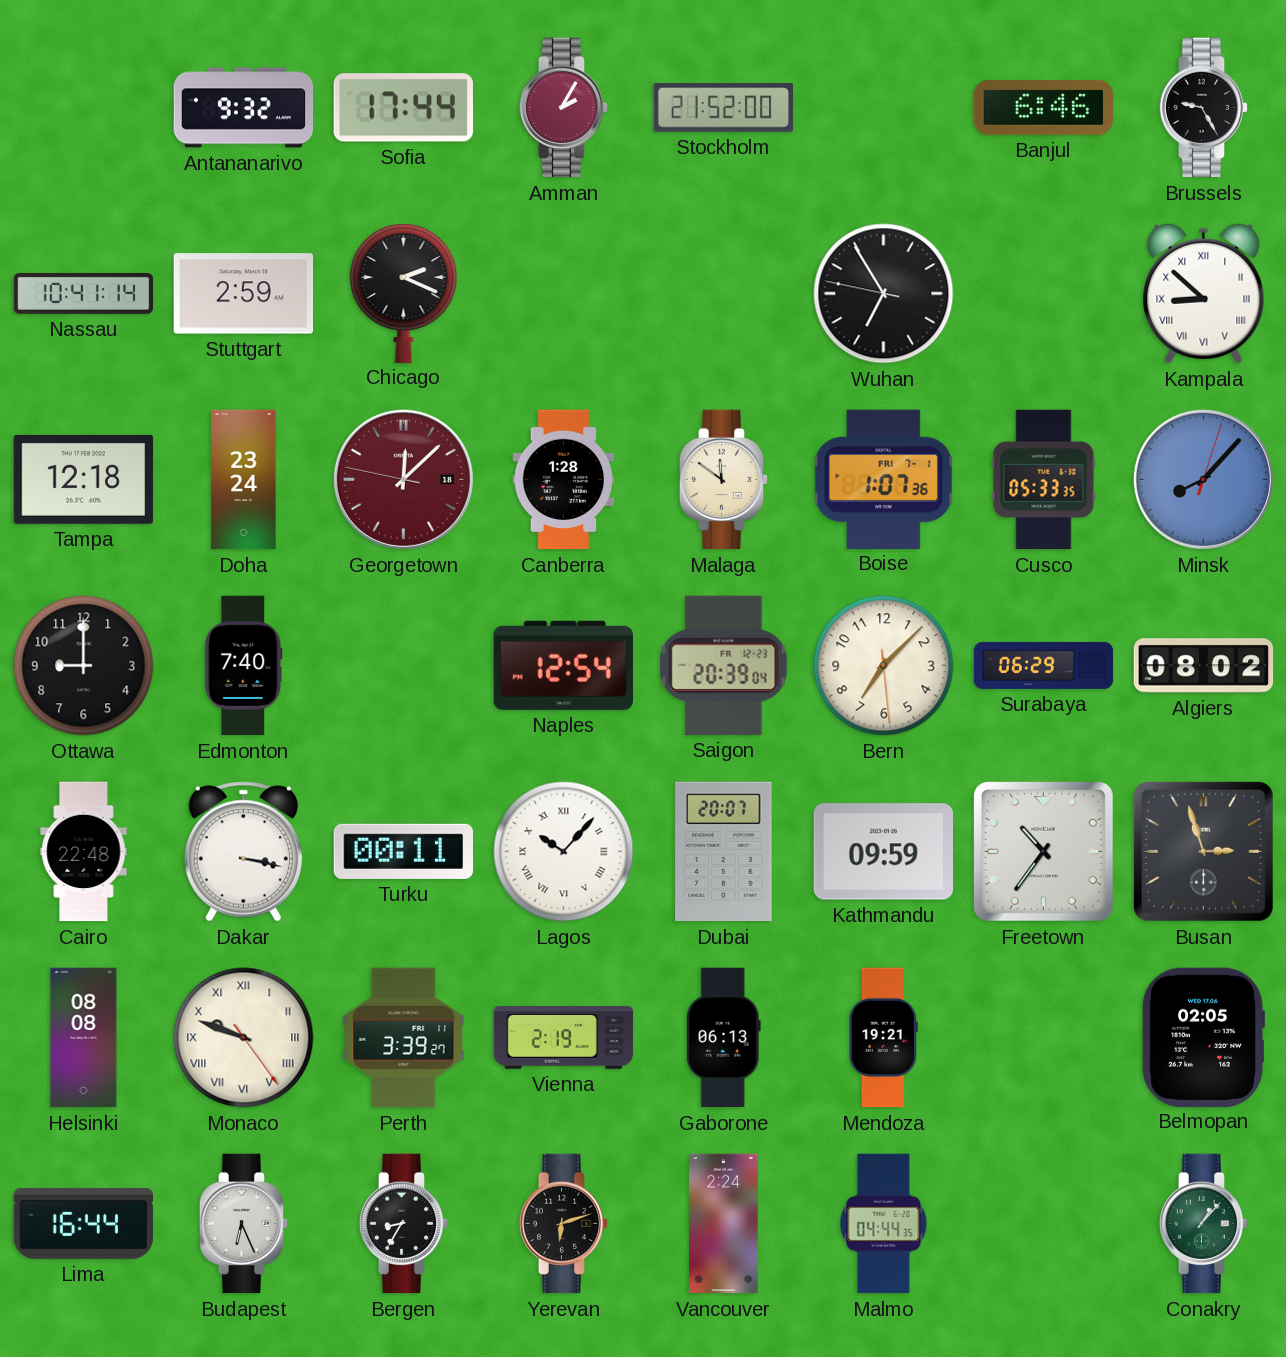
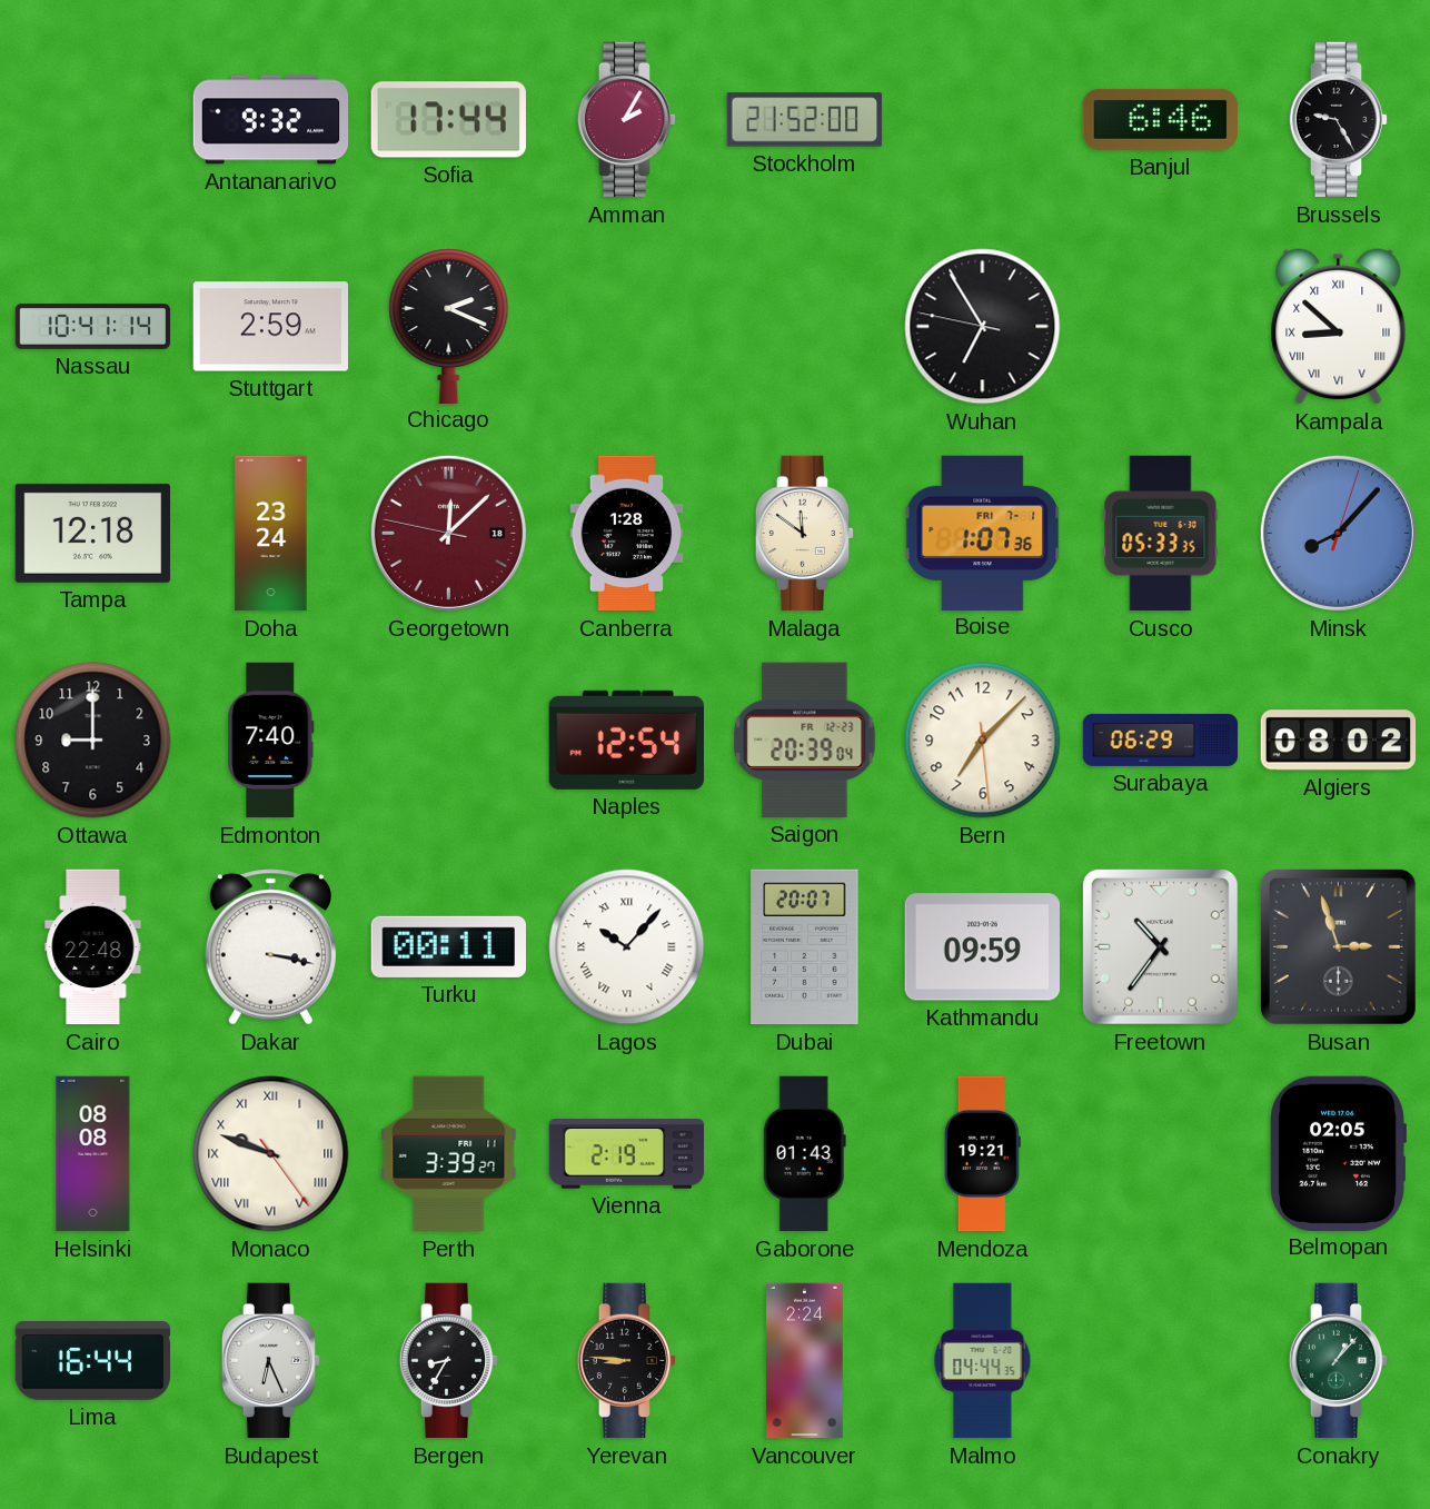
Gaborone: 06:13 -> 01:43 (804, 1154)
Yerevan: 6:12 -> 8:46 (627, 1361)
